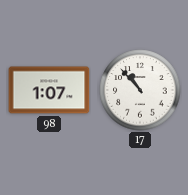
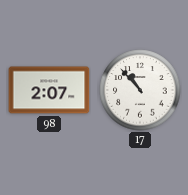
98: 1:07 -> 2:07 (49, 90)
